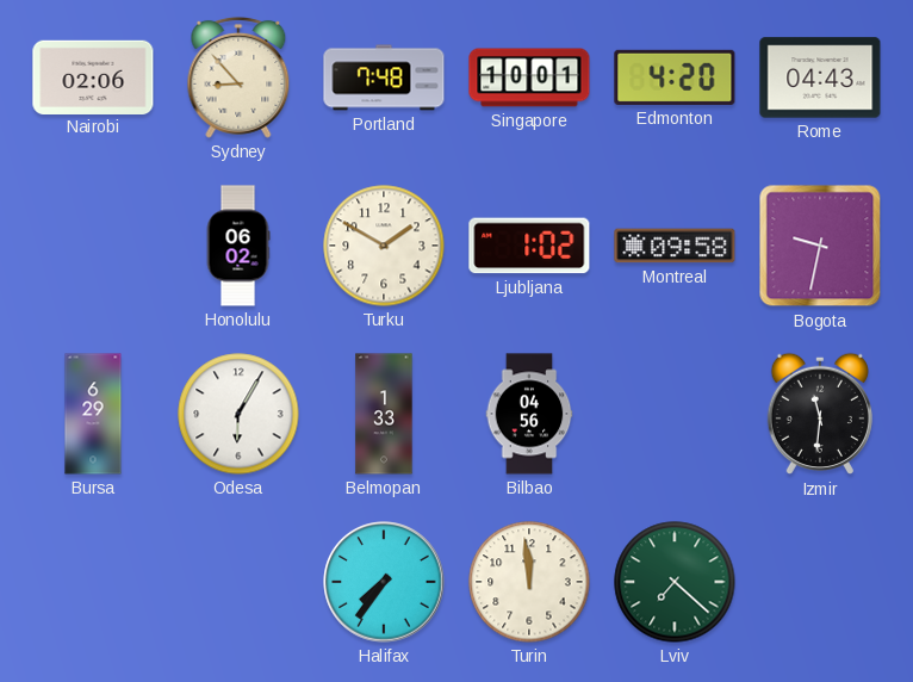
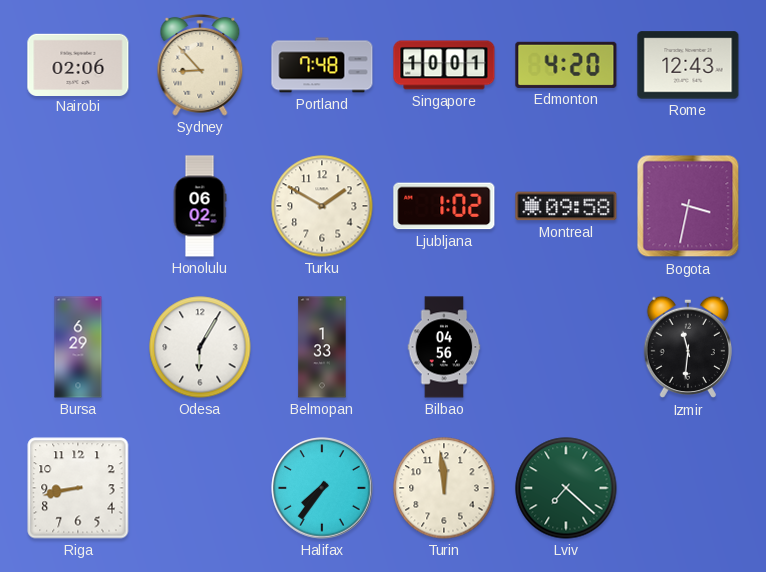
Rome: 04:43 -> 12:43 (688, 65)
Bogota: 9:32 -> 3:32 (688, 206)
Riga: none -> 8:43 (78, 488)
